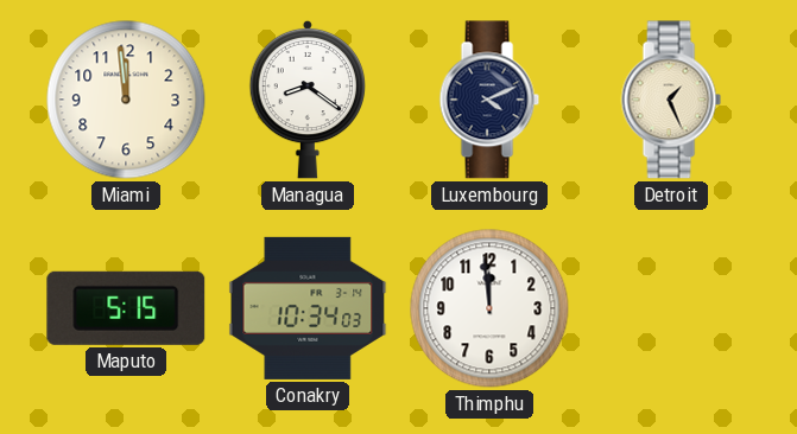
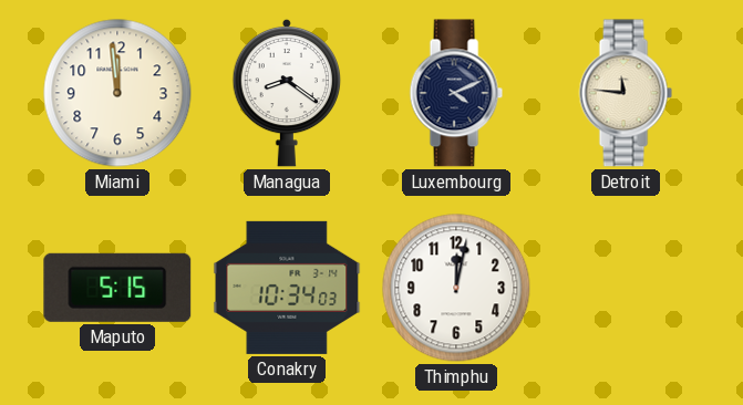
Detroit: 1:26 -> 11:46 (626, 93)
Thimphu: 11:59 -> 12:02 (456, 288)
